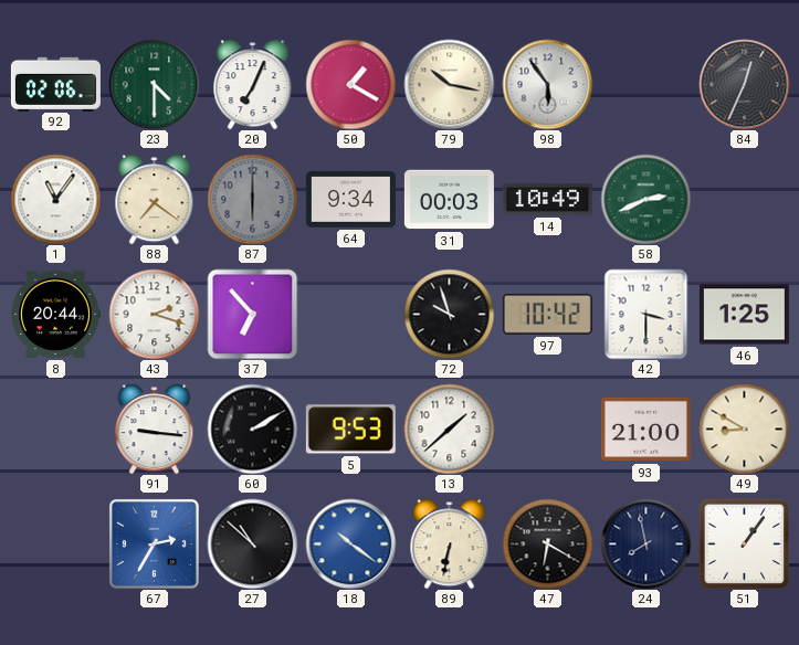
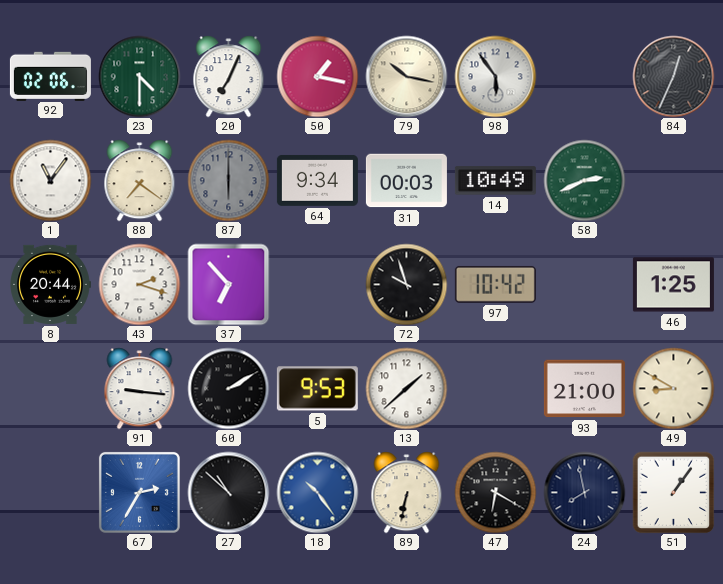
50: 1:20 -> 1:17 (317, 76)
42: 3:30 -> none (646, 314)
18: 10:21 -> 10:24 (317, 492)
